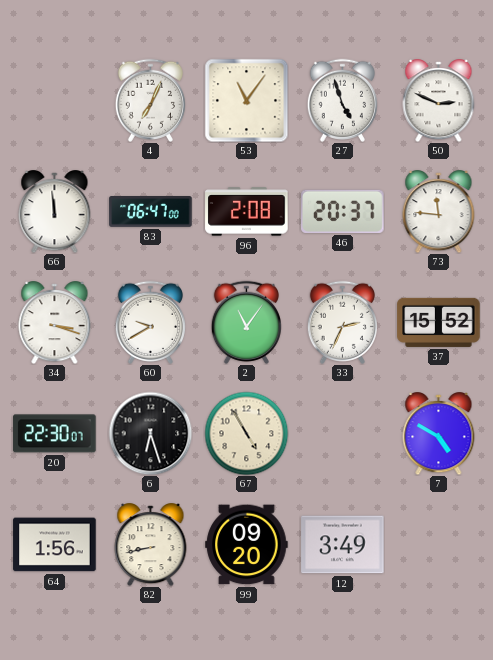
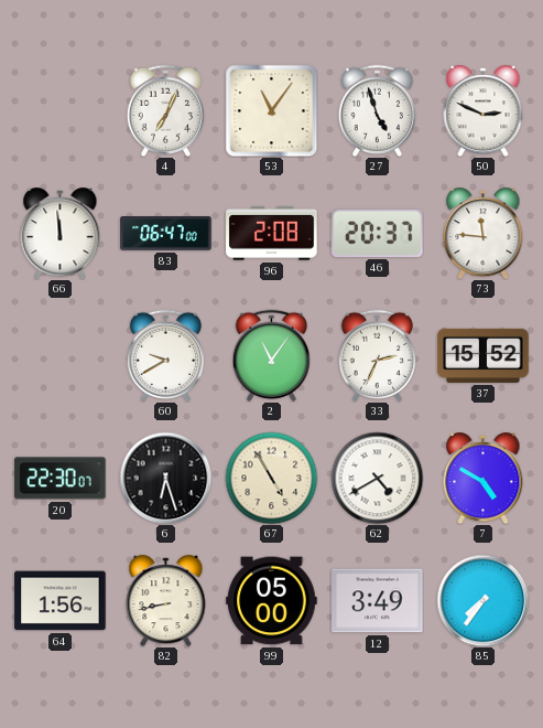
34: 3:18 -> none (55, 323)
62: none -> 4:40 (377, 478)
99: 09:20 -> 05:00 (272, 601)
85: none -> 7:36 (482, 600)
